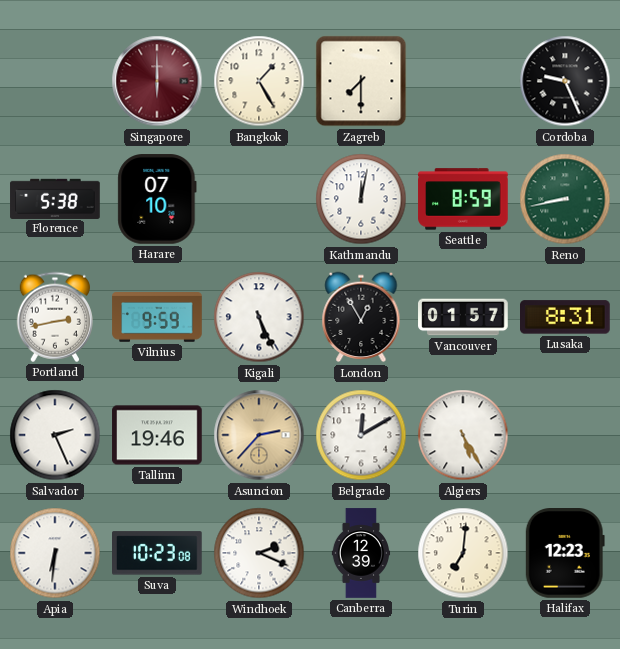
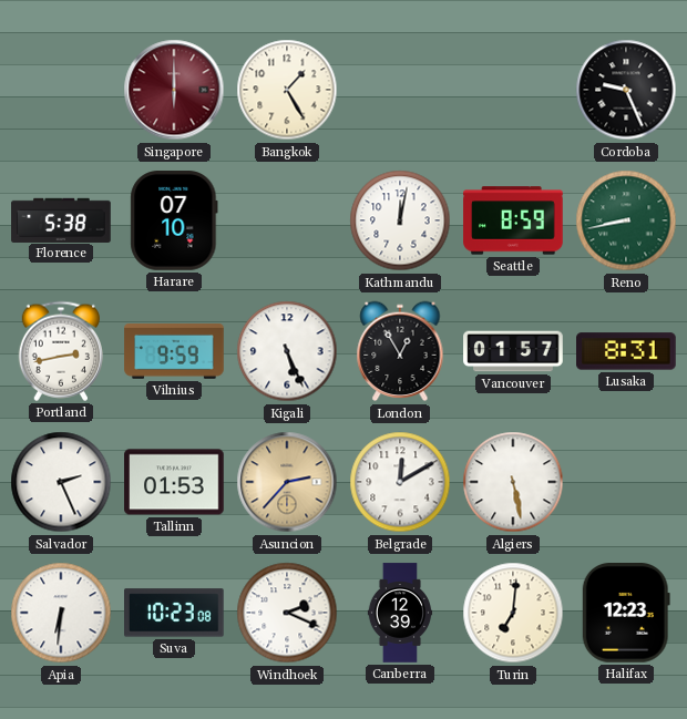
Zagreb: 7:30 -> none (361, 81)
Tallinn: 19:46 -> 01:53 (174, 482)
Algiers: 5:25 -> 5:28 (513, 482)
